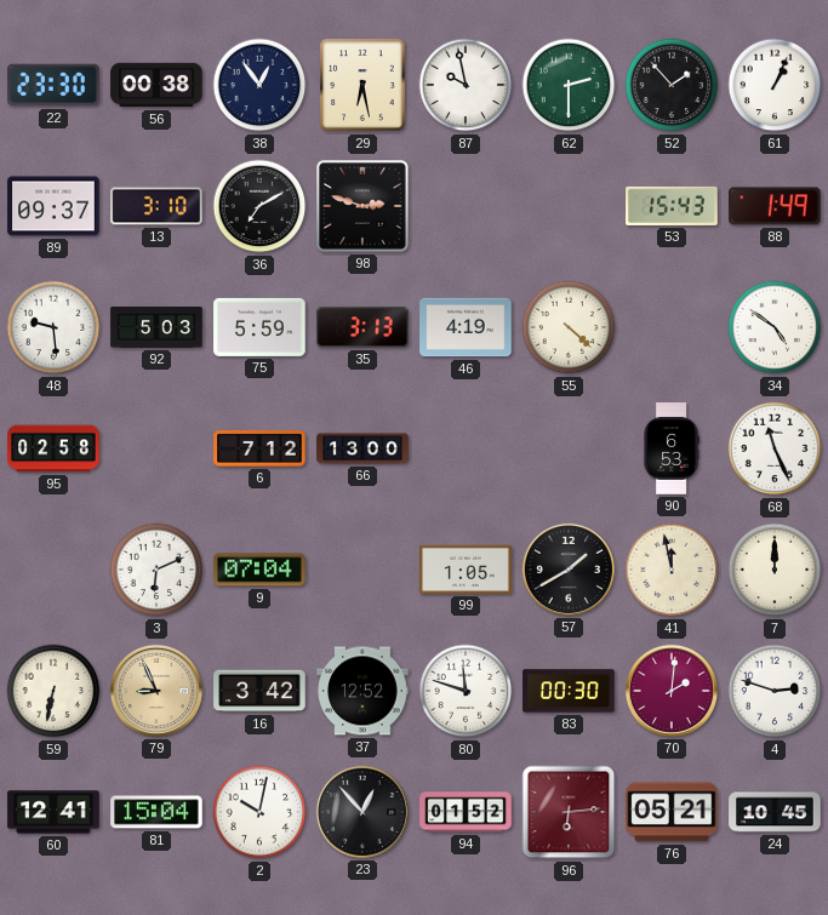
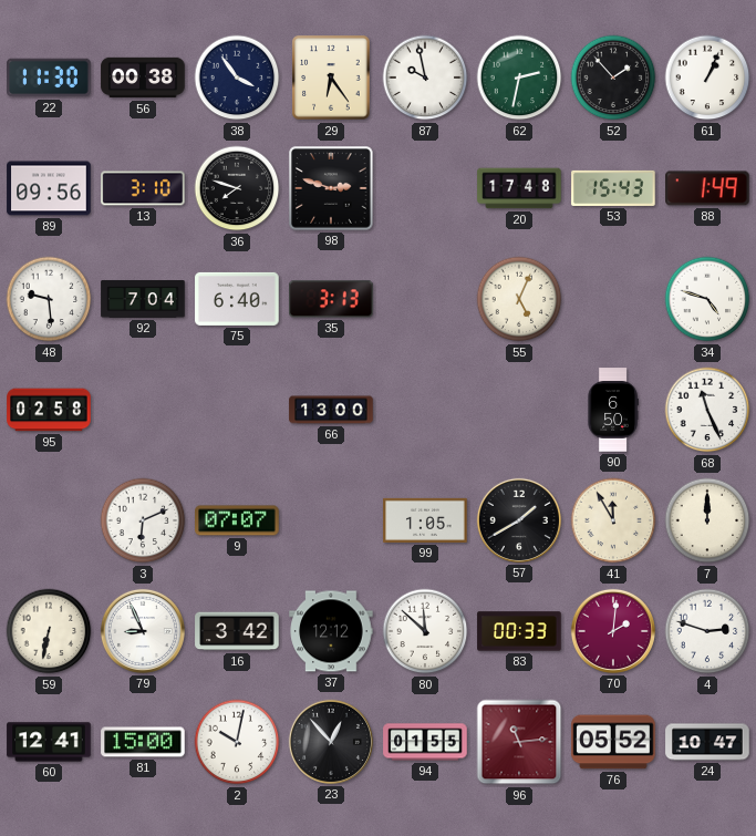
22: 23:30 -> 11:30 (49, 78)
38: 12:54 -> 3:54 (237, 78)
29: 6:28 -> 6:24 (331, 78)
62: 2:30 -> 2:32 (519, 78)
89: 09:37 -> 09:56 (49, 188)
36: 7:10 -> 7:48 (237, 188)
20: none -> 17:48 (519, 188)
92: 5:03 -> 7:04 (143, 300)
75: 5:59 -> 6:40 (237, 299)
46: 4:19 -> none (466, 327)
55: 4:22 -> 5:04 (519, 299)
34: 4:51 -> 4:48 (707, 299)
6: 7:12 -> none (259, 448)
90: 6:53 -> 6:50 (613, 410)
9: 07:04 -> 07:07 (237, 520)
41: 11:58 -> 11:55 (613, 520)
79 dial: champagne -> white (143, 631)
37: 12:52 -> 12:12 (331, 631)
80: 11:48 -> 11:52 (425, 631)
83: 00:30 -> 00:33 (519, 631)
81: 15:04 -> 15:00 (143, 742)
94: 01:52 -> 01:55 (425, 742)
96: 6:14 -> 11:14 (519, 742)
76: 05:21 -> 05:52 (613, 742)
24: 10:45 -> 10:47 (707, 742)
